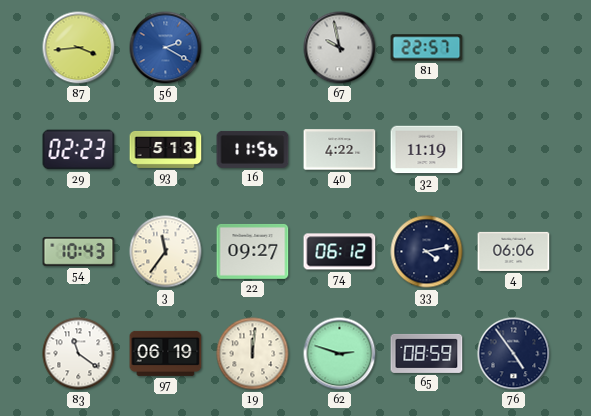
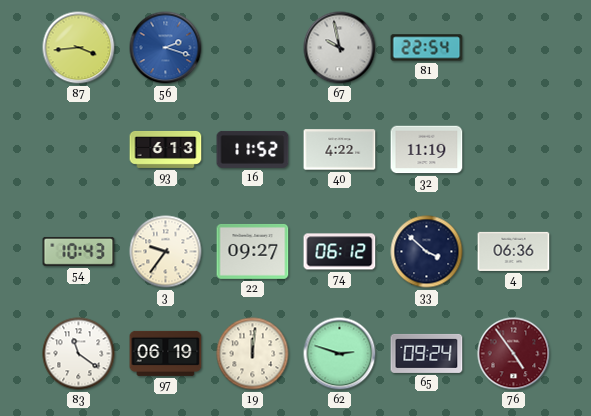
56: 2:20 -> 2:18 (166, 48)
81: 22:57 -> 22:54 (427, 48)
29: 02:23 -> none (79, 150)
93: 5:13 -> 6:13 (166, 149)
16: 11:56 -> 11:52 (253, 149)
3: 11:36 -> 9:36 (166, 252)
33: 4:13 -> 3:52 (427, 252)
4: 06:06 -> 06:36 (514, 251)
65: 08:59 -> 09:24 (427, 353)
76 dial: navy -> burgundy (514, 354)
